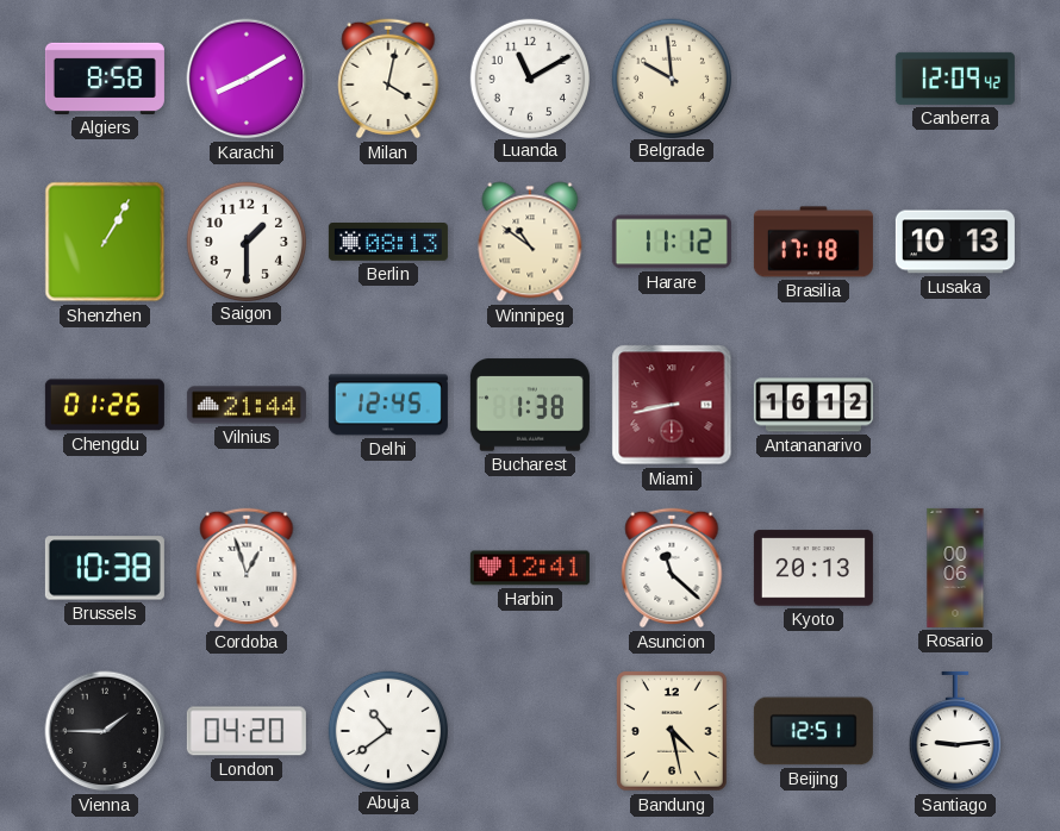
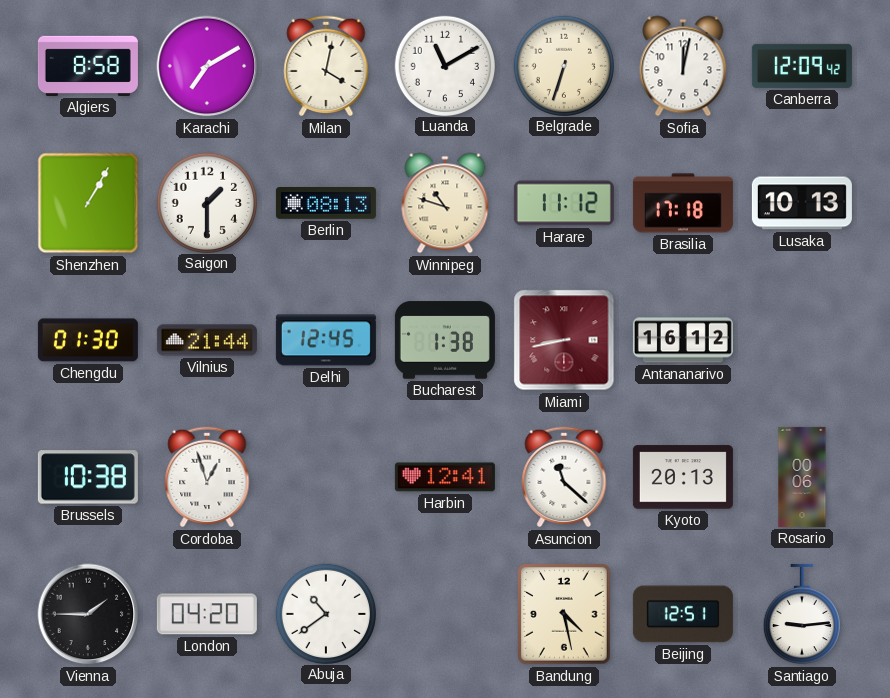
Karachi: 8:10 -> 7:10 (207, 66)
Belgrade: 9:59 -> 6:33 (563, 65)
Sofia: none -> 12:02 (683, 66)
Winnipeg: 10:51 -> 10:48 (445, 203)
Chengdu: 01:26 -> 01:30 (88, 340)
